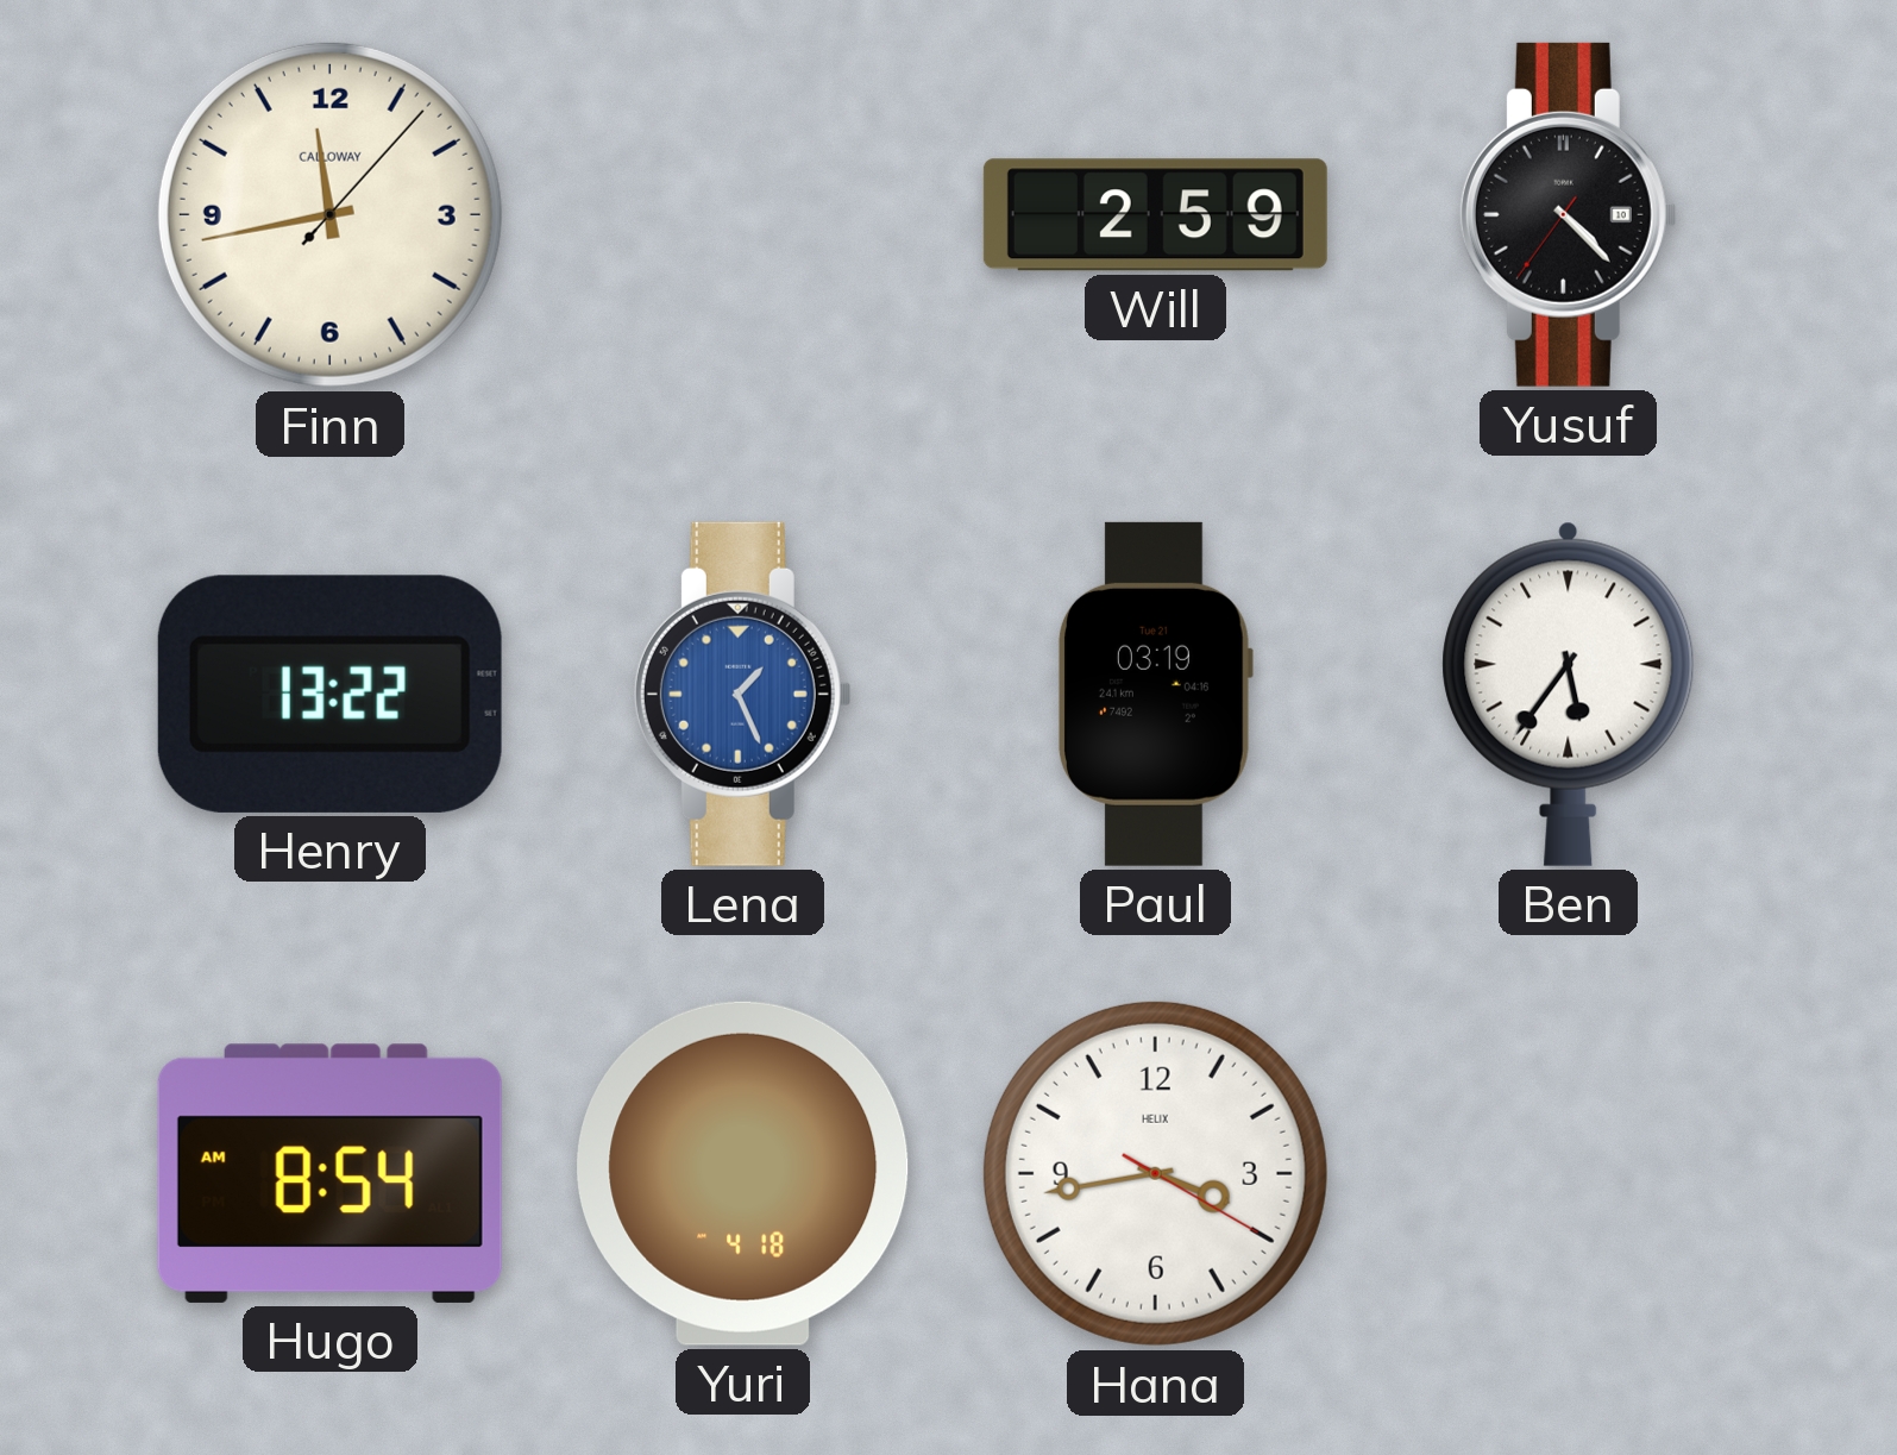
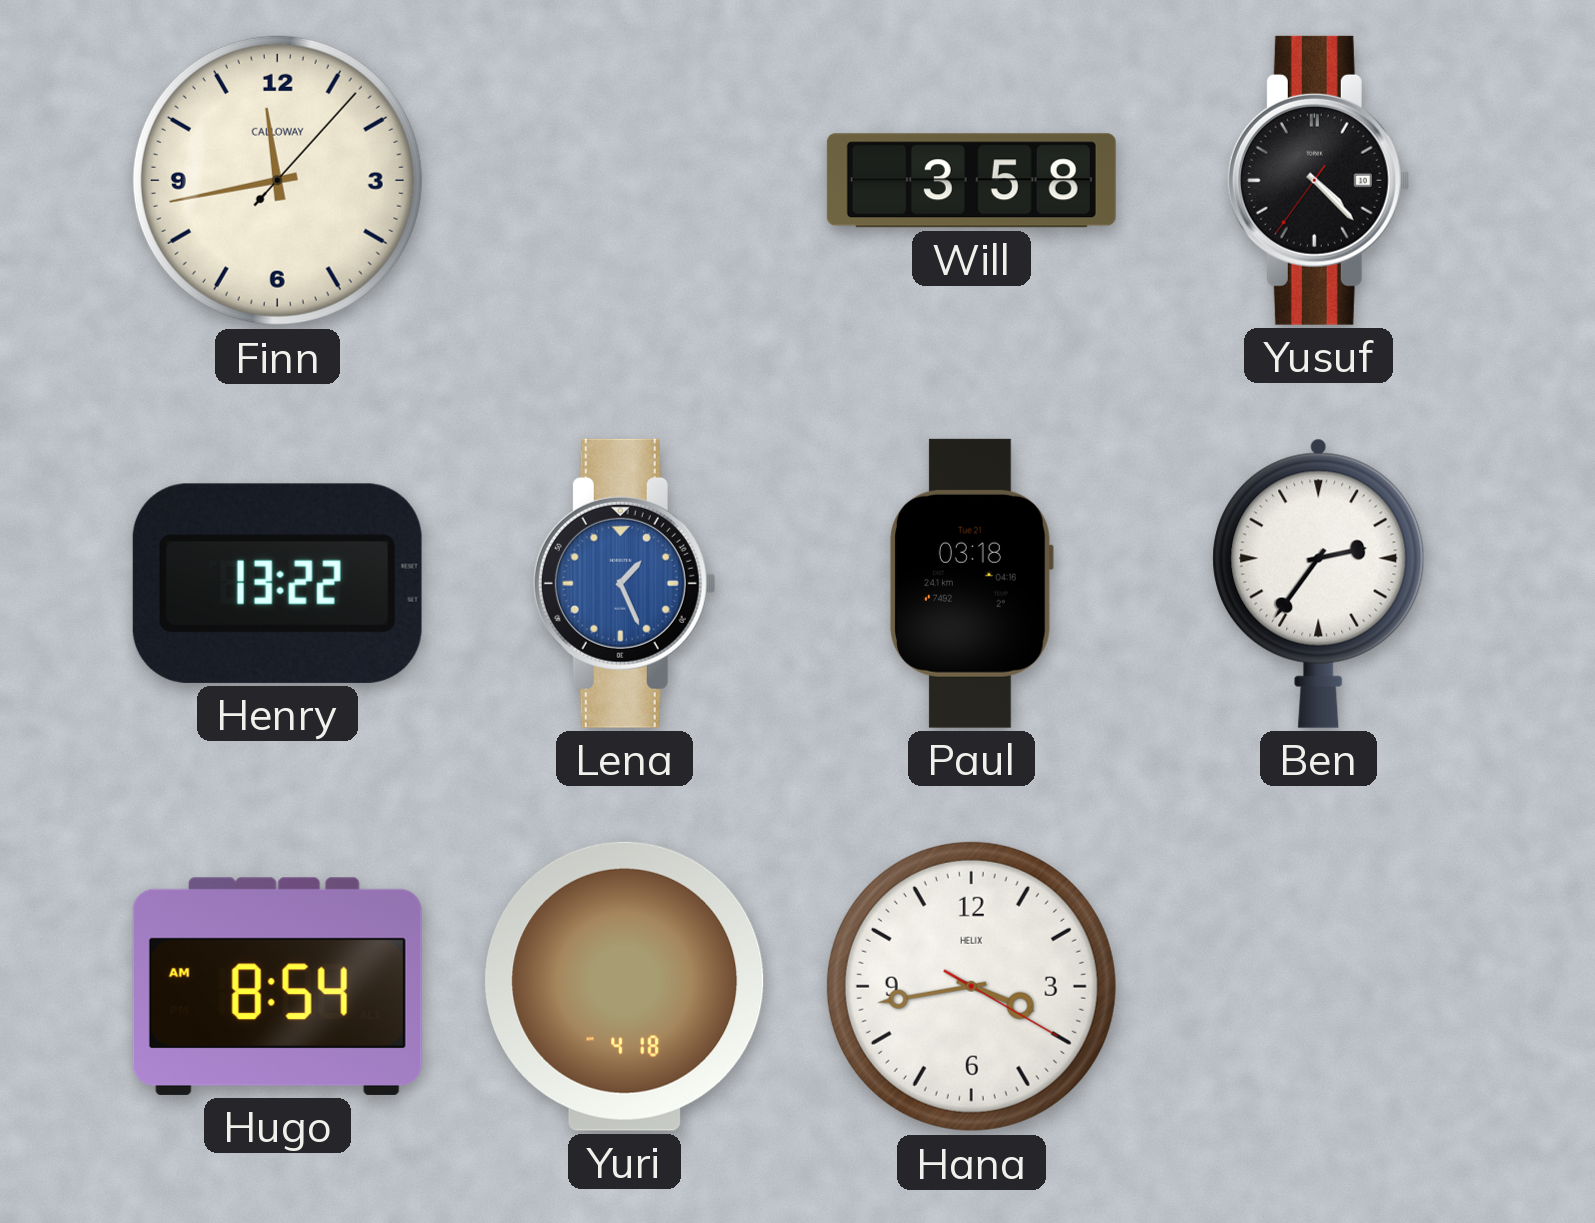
Will: 2:59 -> 3:58 (971, 181)
Paul: 03:19 -> 03:18 (971, 583)
Ben: 5:36 -> 2:36 (1319, 583)
